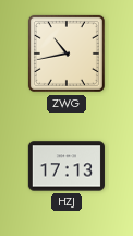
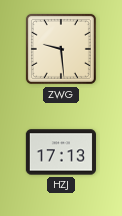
ZWG: 10:43 -> 9:29 (61, 49)
